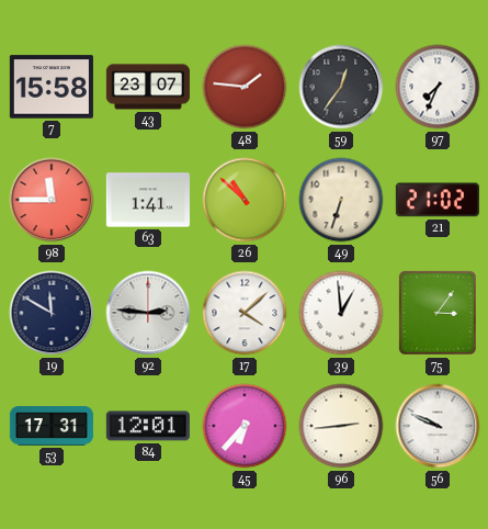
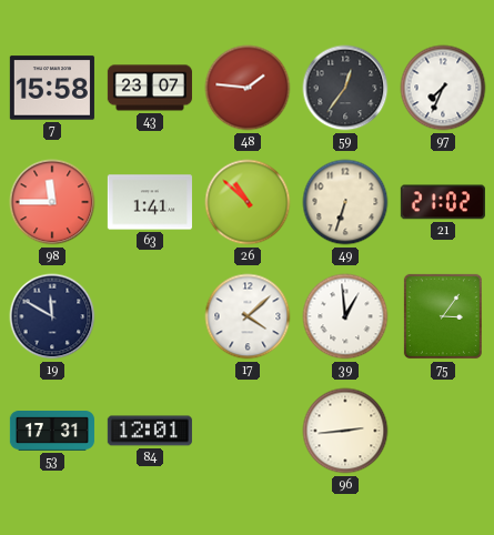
92: 2:46 -> none (148, 313)
45: 6:37 -> none (245, 426)
56: 9:49 -> none (438, 426)
